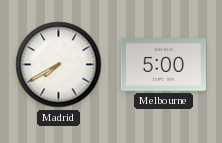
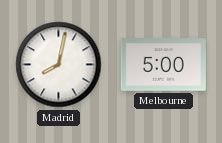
Madrid: 7:40 -> 8:02 (59, 65)
